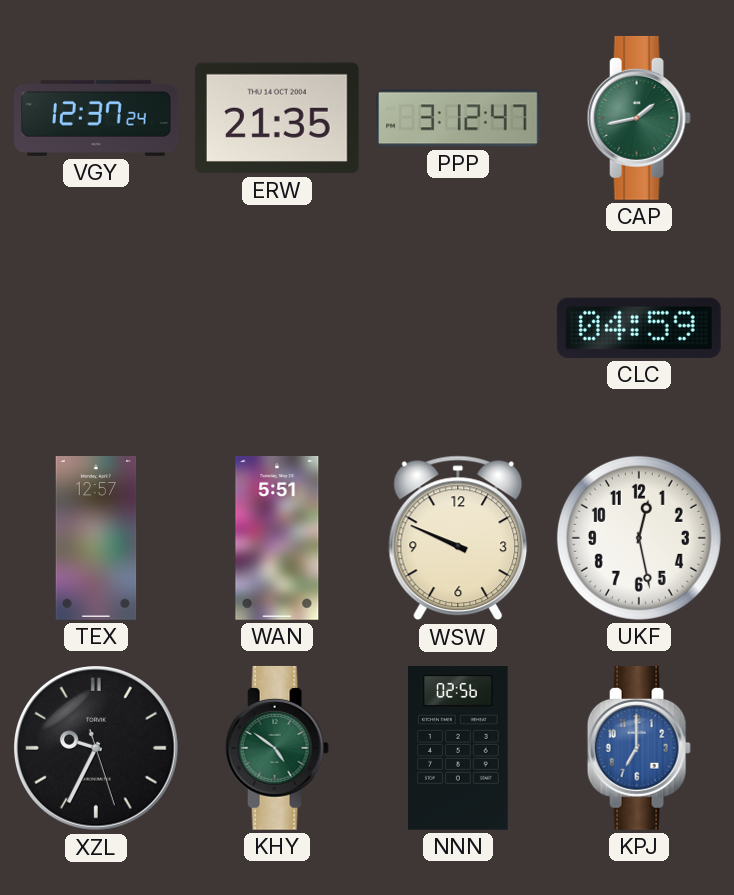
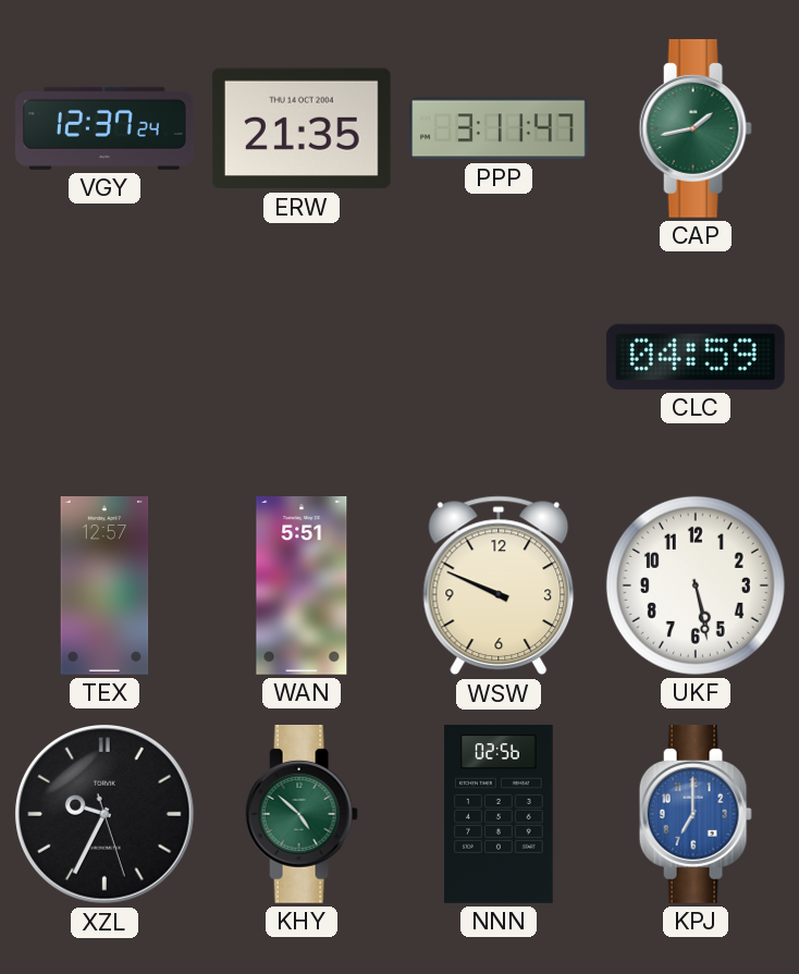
PPP: 3:12 -> 3:11 (500, 128)
UKF: 12:28 -> 5:28 (696, 585)
KHY: 4:51 -> 4:52 (302, 814)
